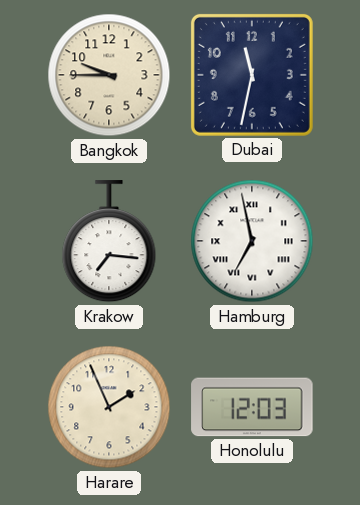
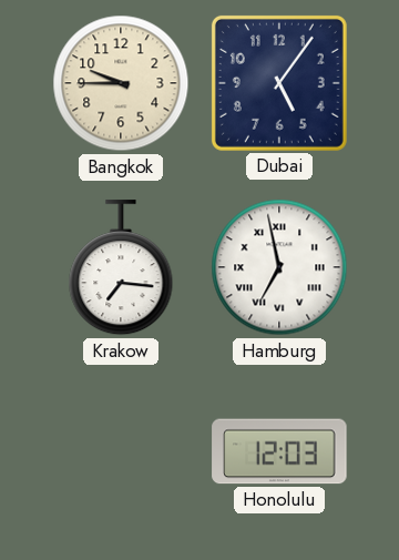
Dubai: 11:32 -> 5:06 (279, 83)
Harare: 1:56 -> none (109, 407)
